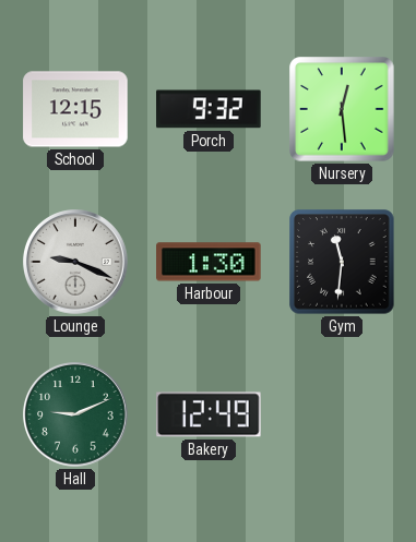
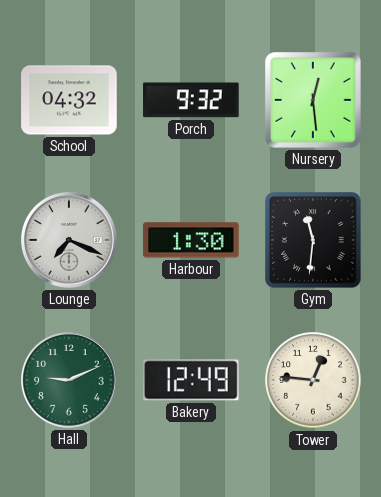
School: 12:15 -> 04:32 (69, 100)
Lounge: 9:19 -> 7:19 (69, 240)
Tower: none -> 12:46 (313, 380)
